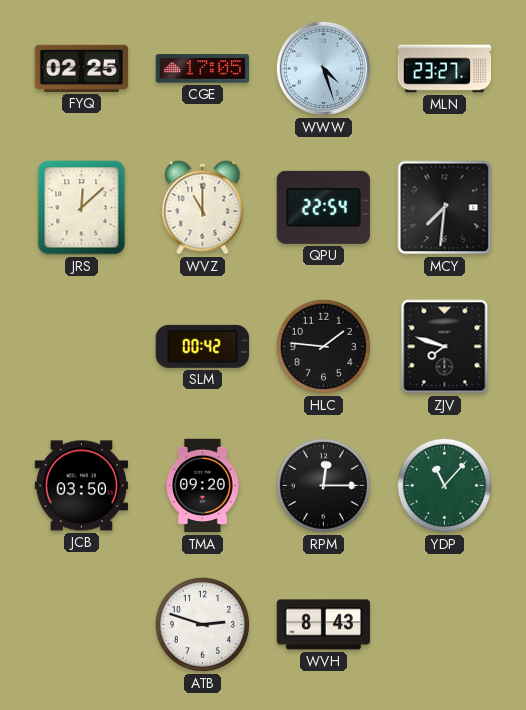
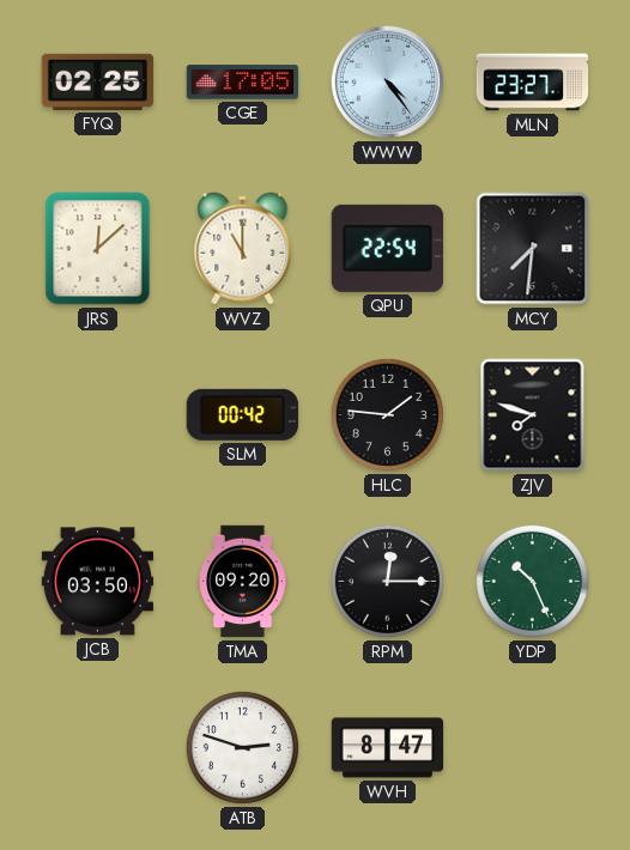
WWW: 4:27 -> 4:24 (387, 81)
YDP: 11:07 -> 10:26 (532, 581)
WVH: 8:43 -> 8:47 (388, 748)
